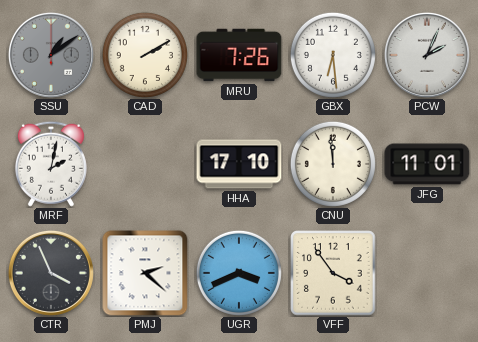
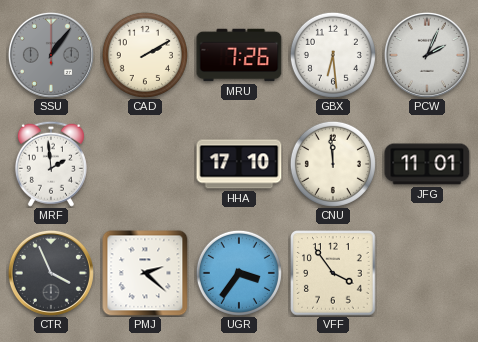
SSU: 1:09 -> 1:06 (51, 55)
MRF: 2:02 -> 1:59 (51, 164)
UGR: 3:41 -> 3:36 (239, 273)
